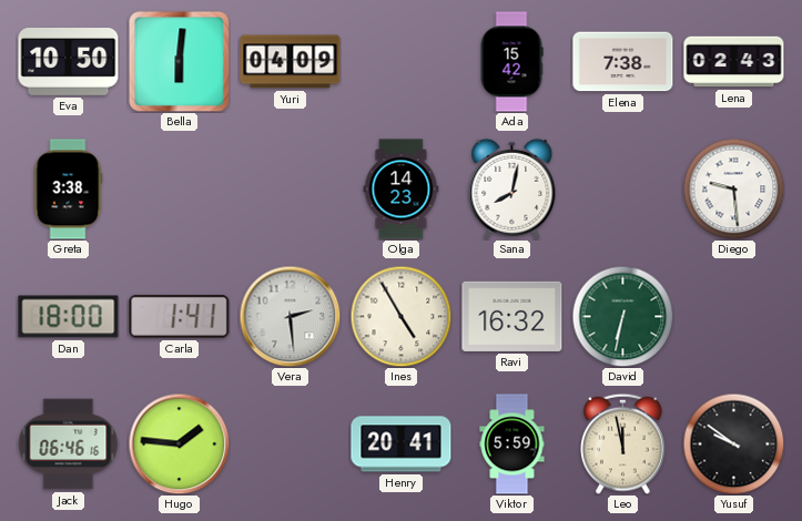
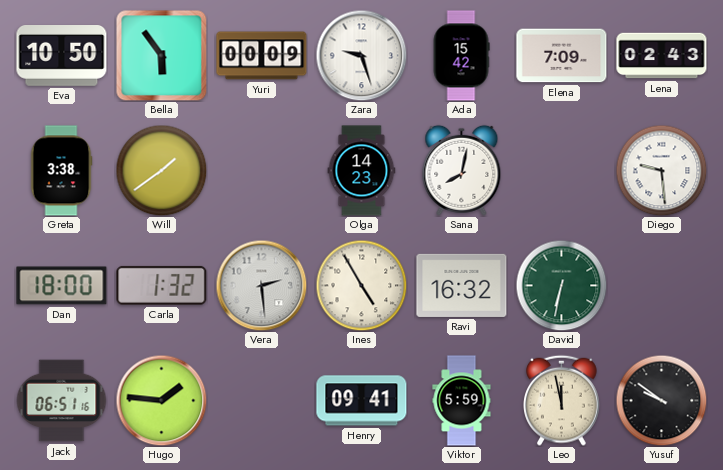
Bella: 6:01 -> 5:54 (161, 55)
Yuri: 04:09 -> 00:09 (262, 56)
Zara: none -> 9:27 (361, 55)
Elena: 7:38 -> 7:09 (562, 56)
Will: none -> 1:39 (161, 170)
Carla: 1:41 -> 1:32 (162, 285)
Jack: 06:46 -> 06:51 (61, 401)
Henry: 20:41 -> 09:41 (362, 401)
